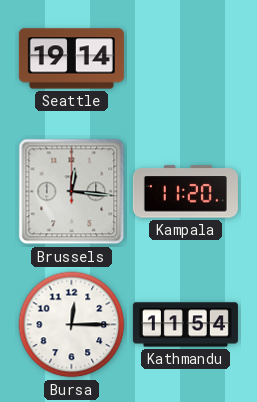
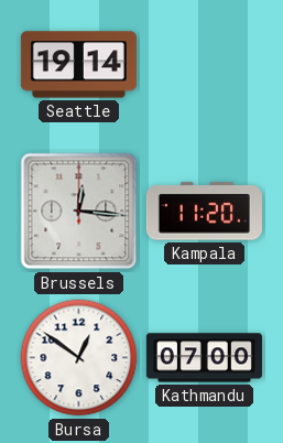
Bursa: 12:15 -> 12:51 (79, 358)
Kathmandu: 11:54 -> 07:00 (204, 358)
